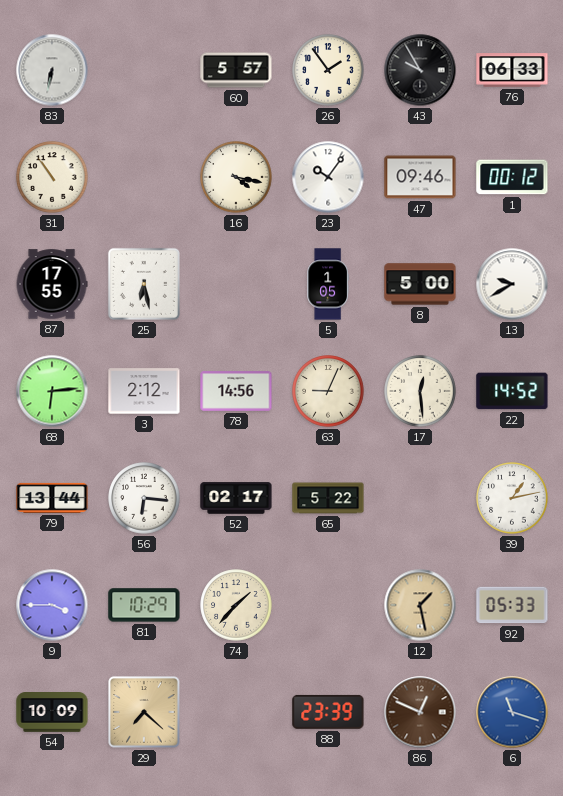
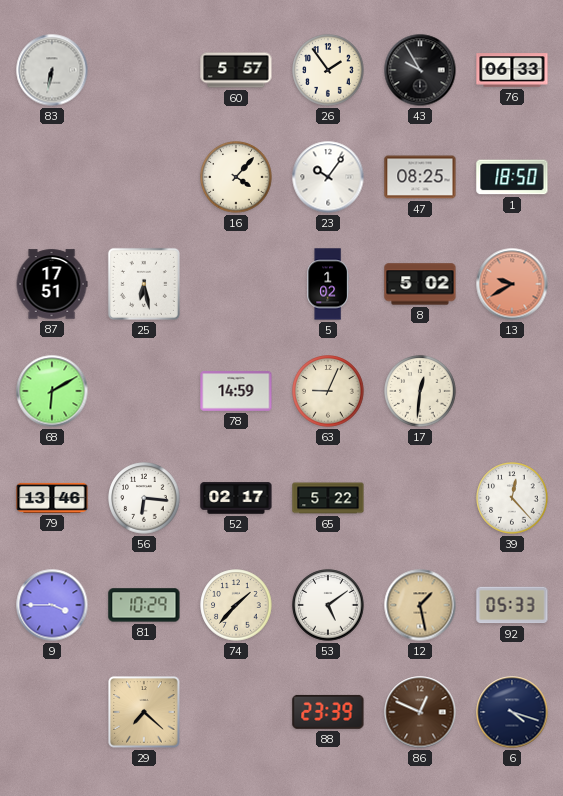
31: 10:54 -> none (52, 177)
16: 4:17 -> 4:07 (236, 177)
47: 09:46 -> 08:25 (420, 177)
1: 00:12 -> 18:50 (512, 177)
87: 17:55 -> 17:51 (52, 284)
5: 1:05 -> 1:02 (328, 284)
8: 5:00 -> 5:02 (420, 284)
13 dial: white -> salmon (512, 284)
68: 6:14 -> 6:10 (52, 391)
3: 2:12 -> none (144, 391)
78: 14:56 -> 14:59 (236, 391)
17: 12:29 -> 12:31 (420, 391)
22: 14:52 -> none (512, 391)
79: 13:44 -> 13:46 (52, 498)
39: 1:13 -> 12:23 (512, 498)
53: none -> 5:09 (328, 605)
54: 10:09 -> none (52, 713)
6: 11:18 -> 4:18 (512, 712)
6 dial: blue -> navy (512, 712)
